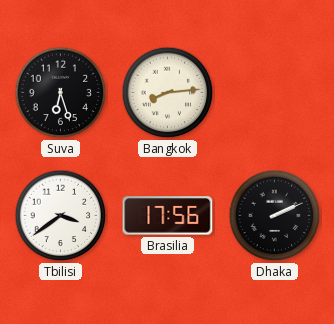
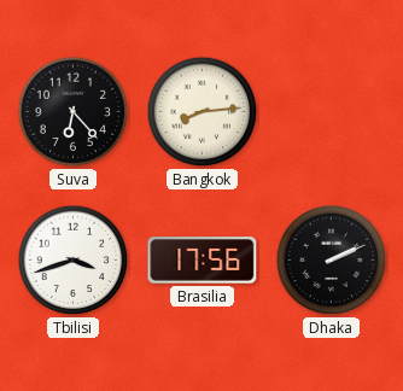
Suva: 6:27 -> 6:23 (74, 112)
Tbilisi: 3:39 -> 3:42 (74, 261)
